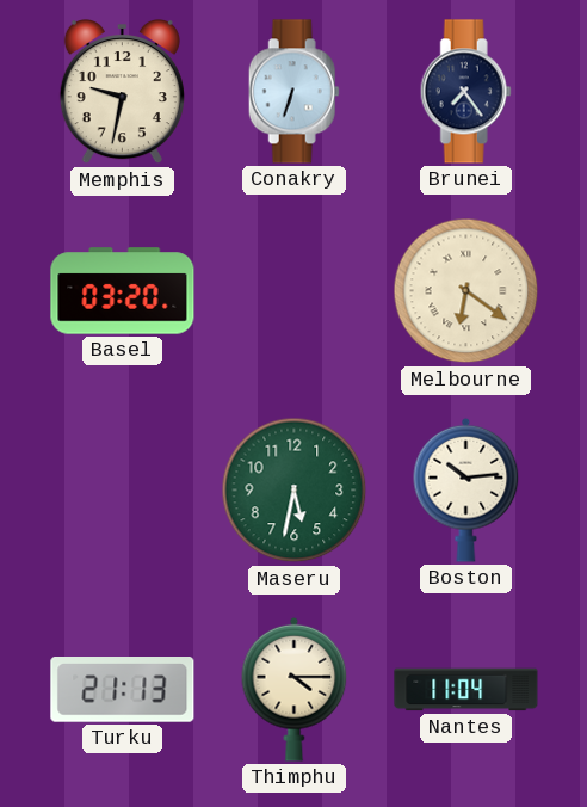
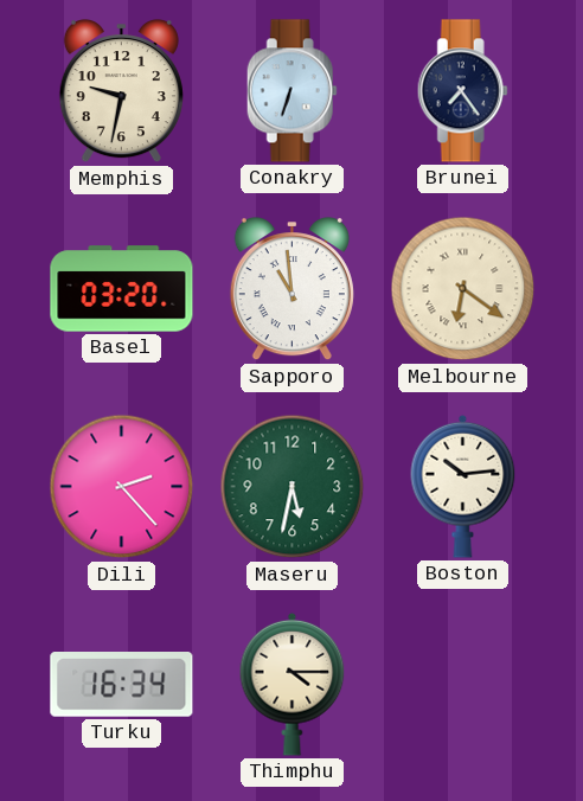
Sapporo: none -> 10:59 (291, 290)
Dili: none -> 2:23 (122, 487)
Turku: 21:13 -> 16:34 (122, 685)
Nantes: 11:04 -> none (466, 690)
